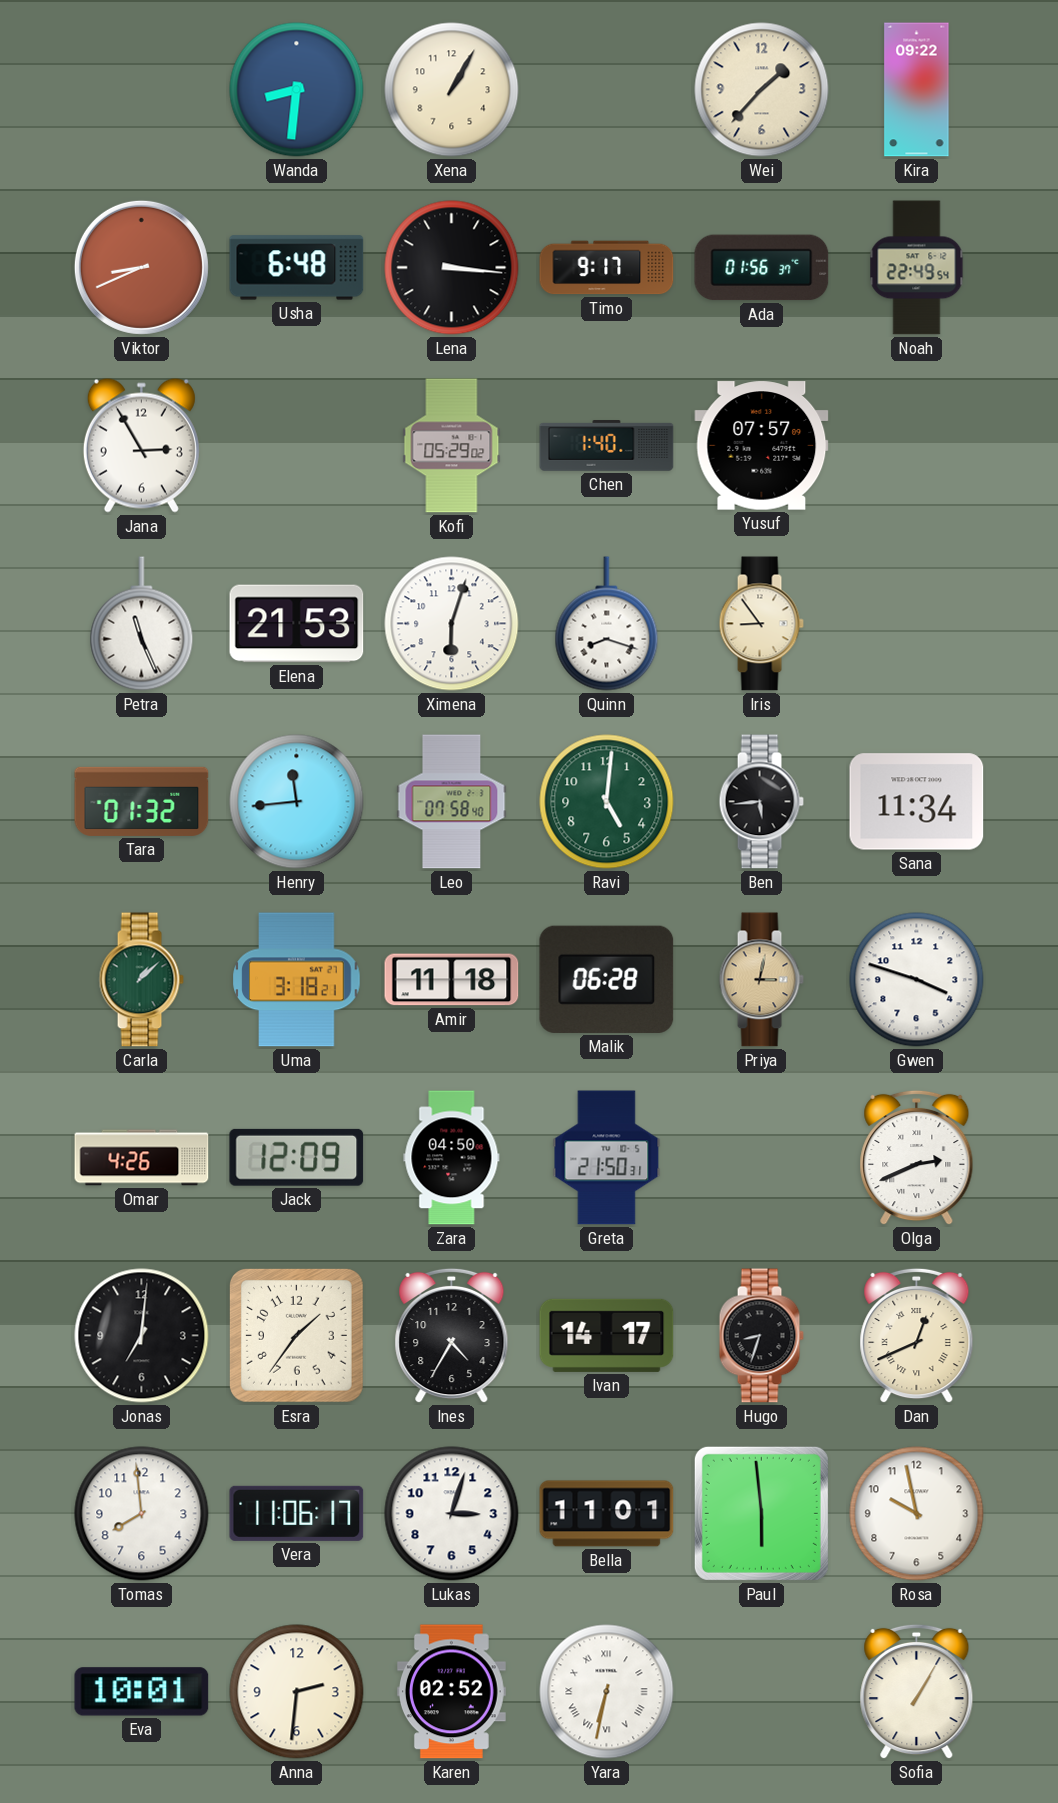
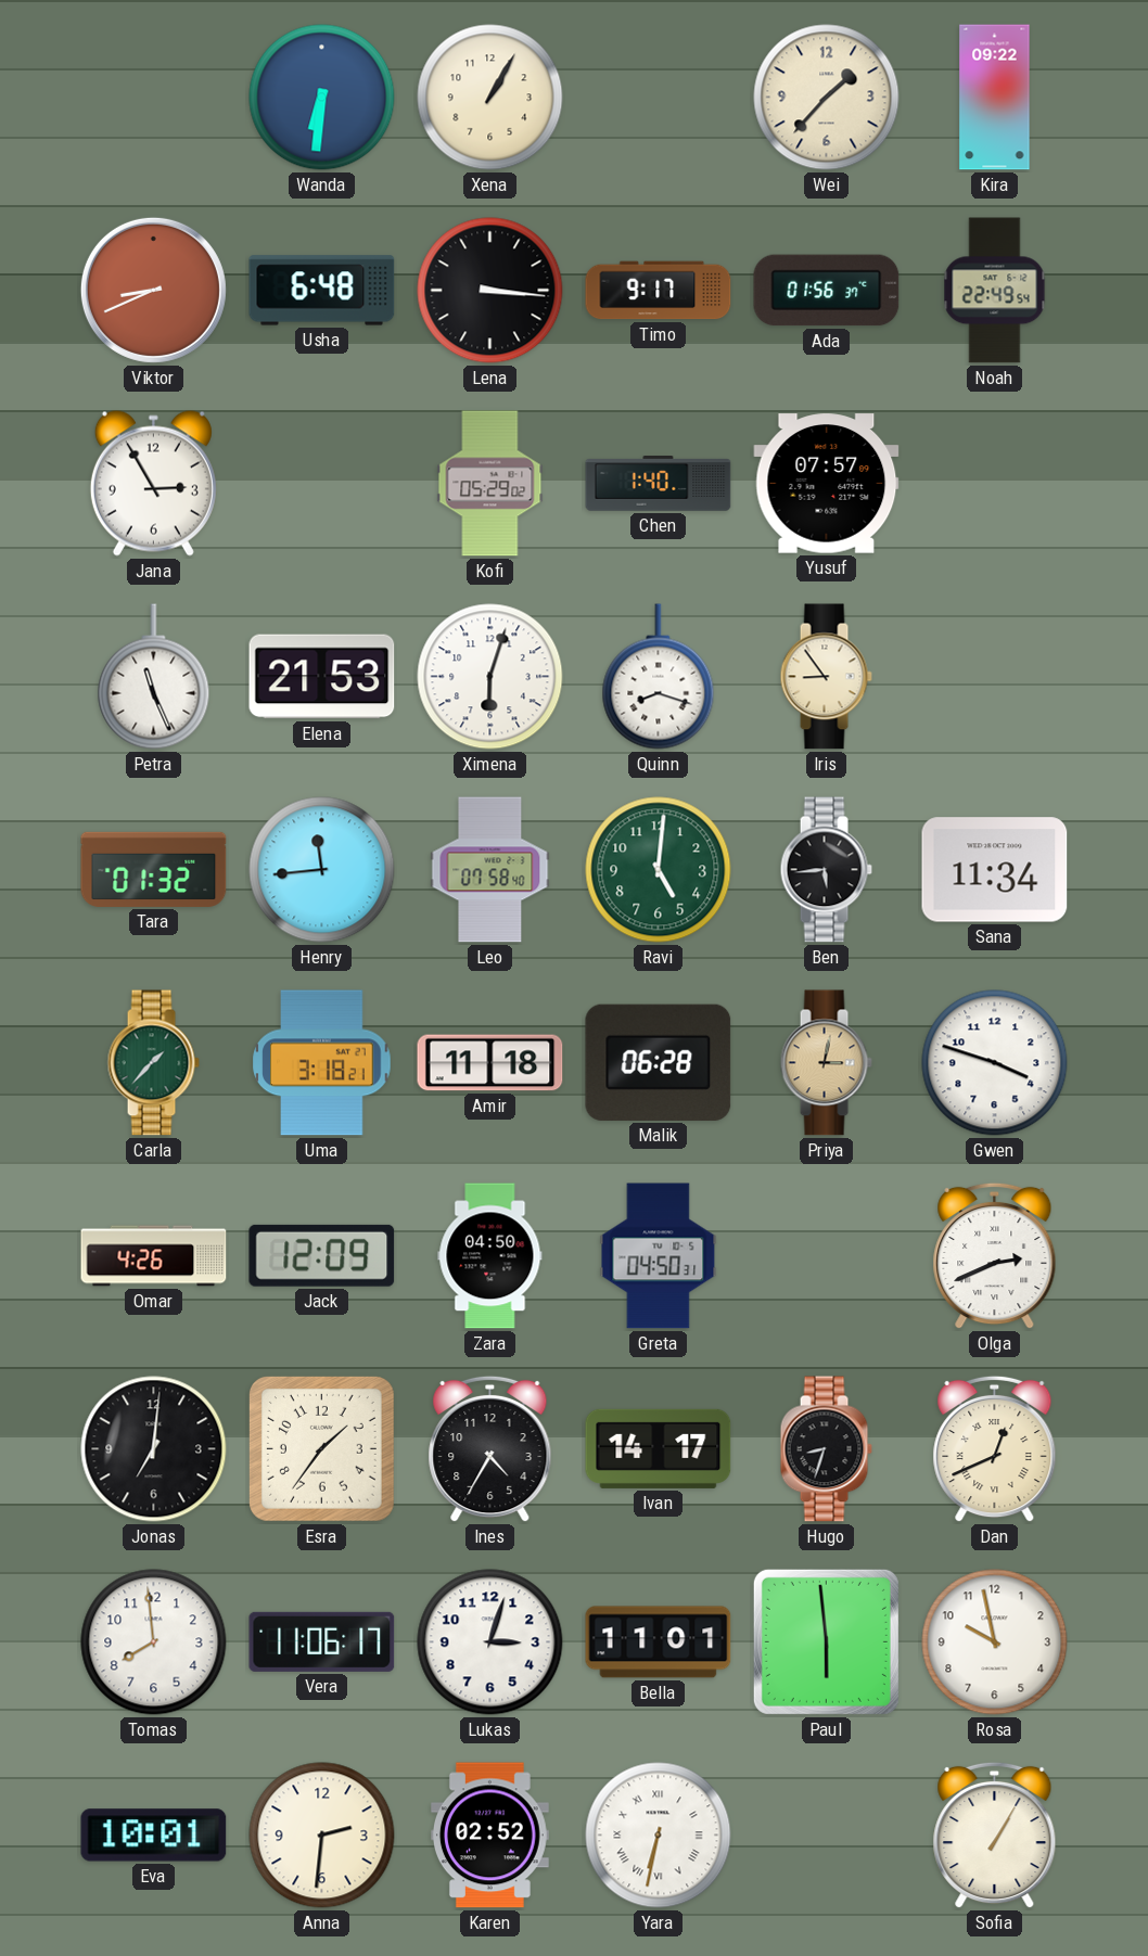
Wanda: 8:31 -> 6:31 (322, 98)
Carla: 1:08 -> 1:37 (153, 1063)
Greta: 21:50 -> 04:50 (659, 1256)
